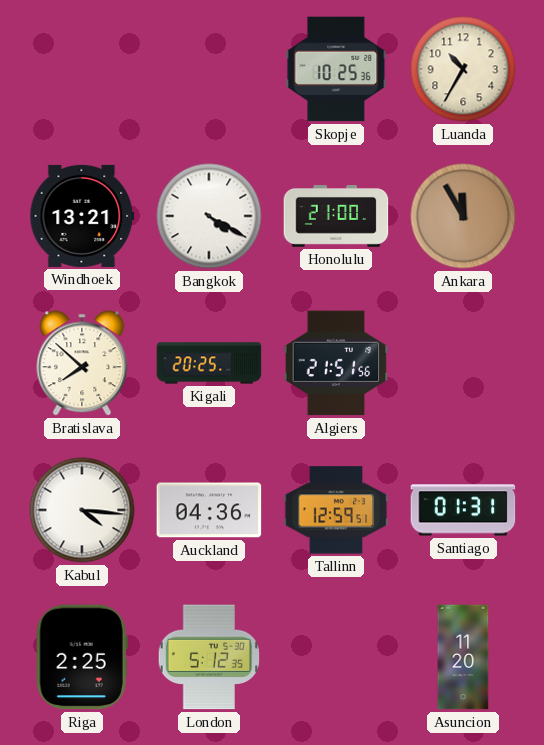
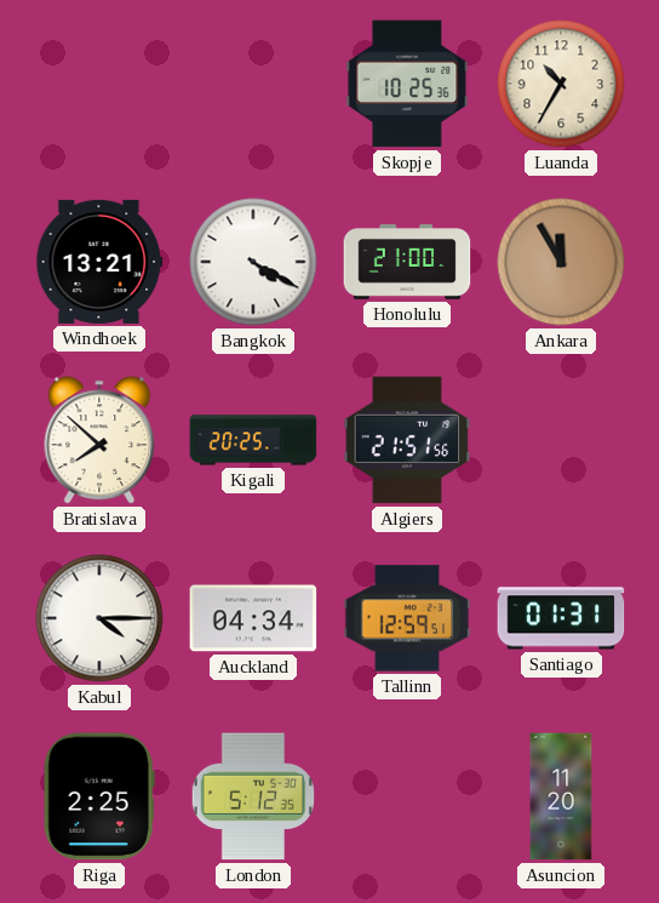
Kabul: 4:16 -> 4:15 (99, 618)
Auckland: 04:36 -> 04:34 (253, 618)
